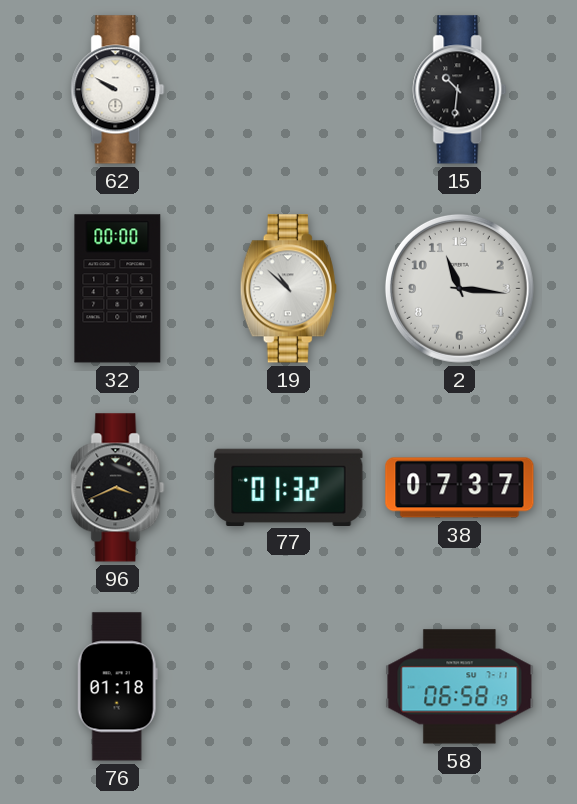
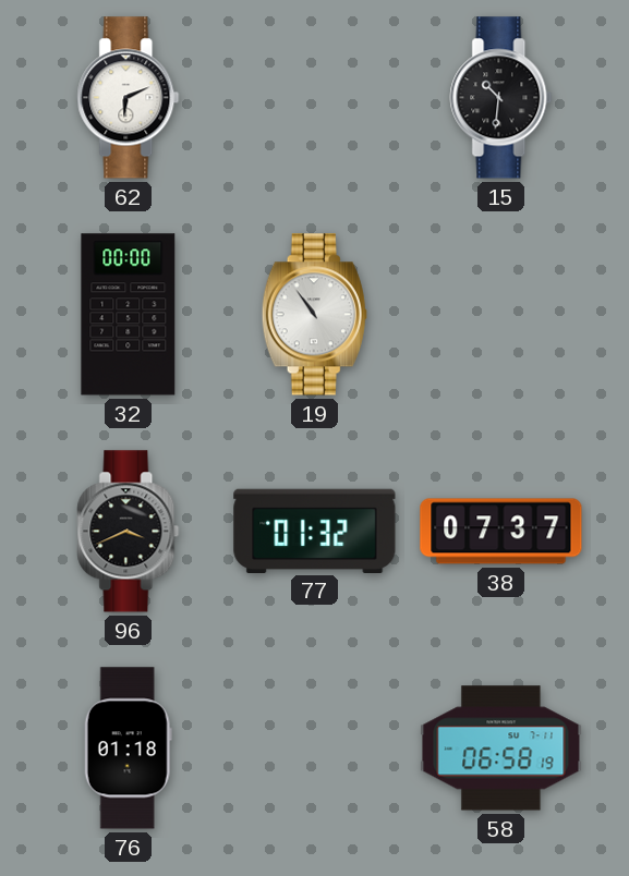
62: 9:50 -> 6:11 (129, 98)
19: 10:52 -> 10:54 (314, 315)
2: 11:16 -> none (459, 288)
